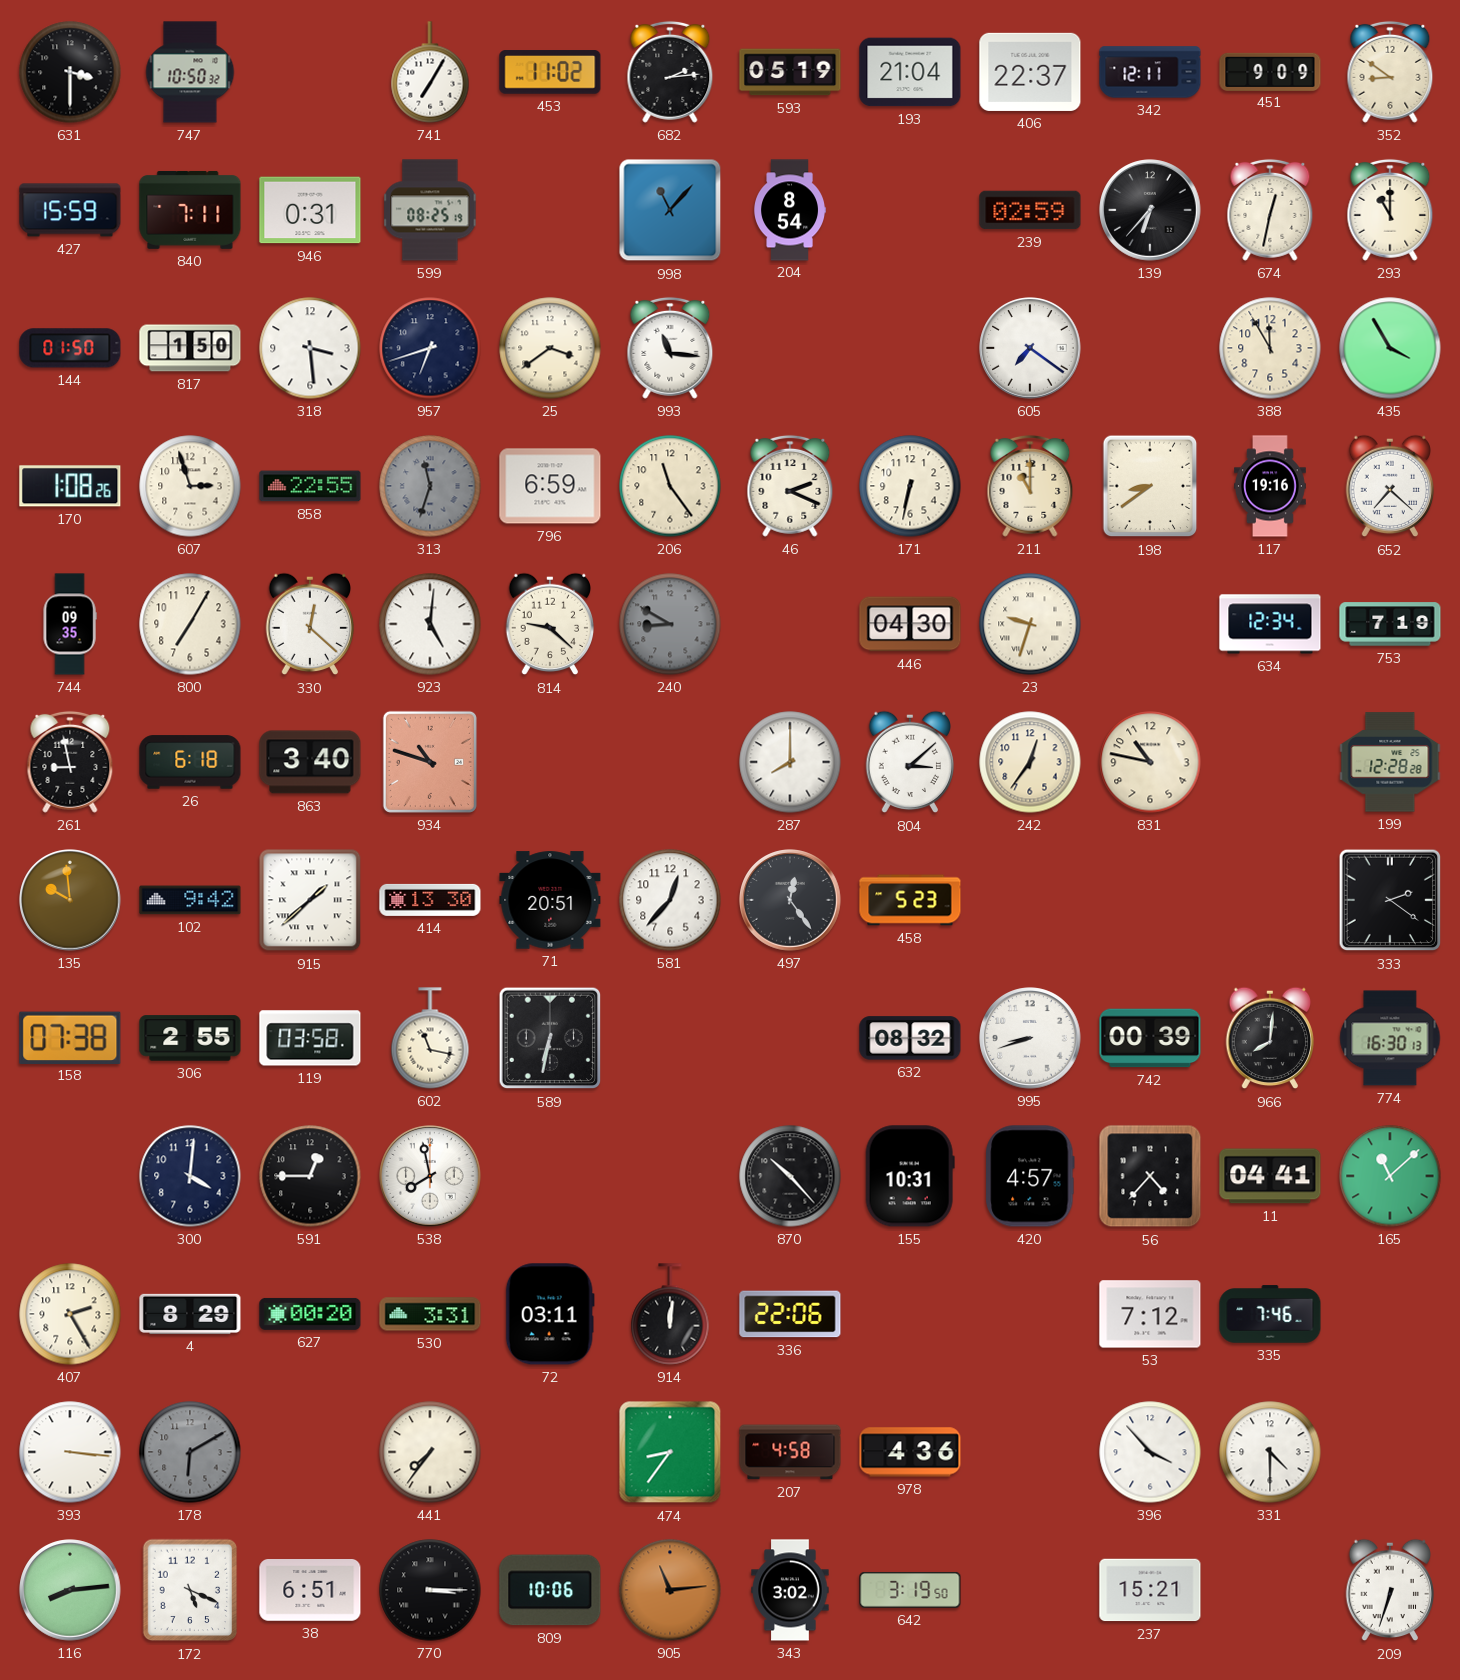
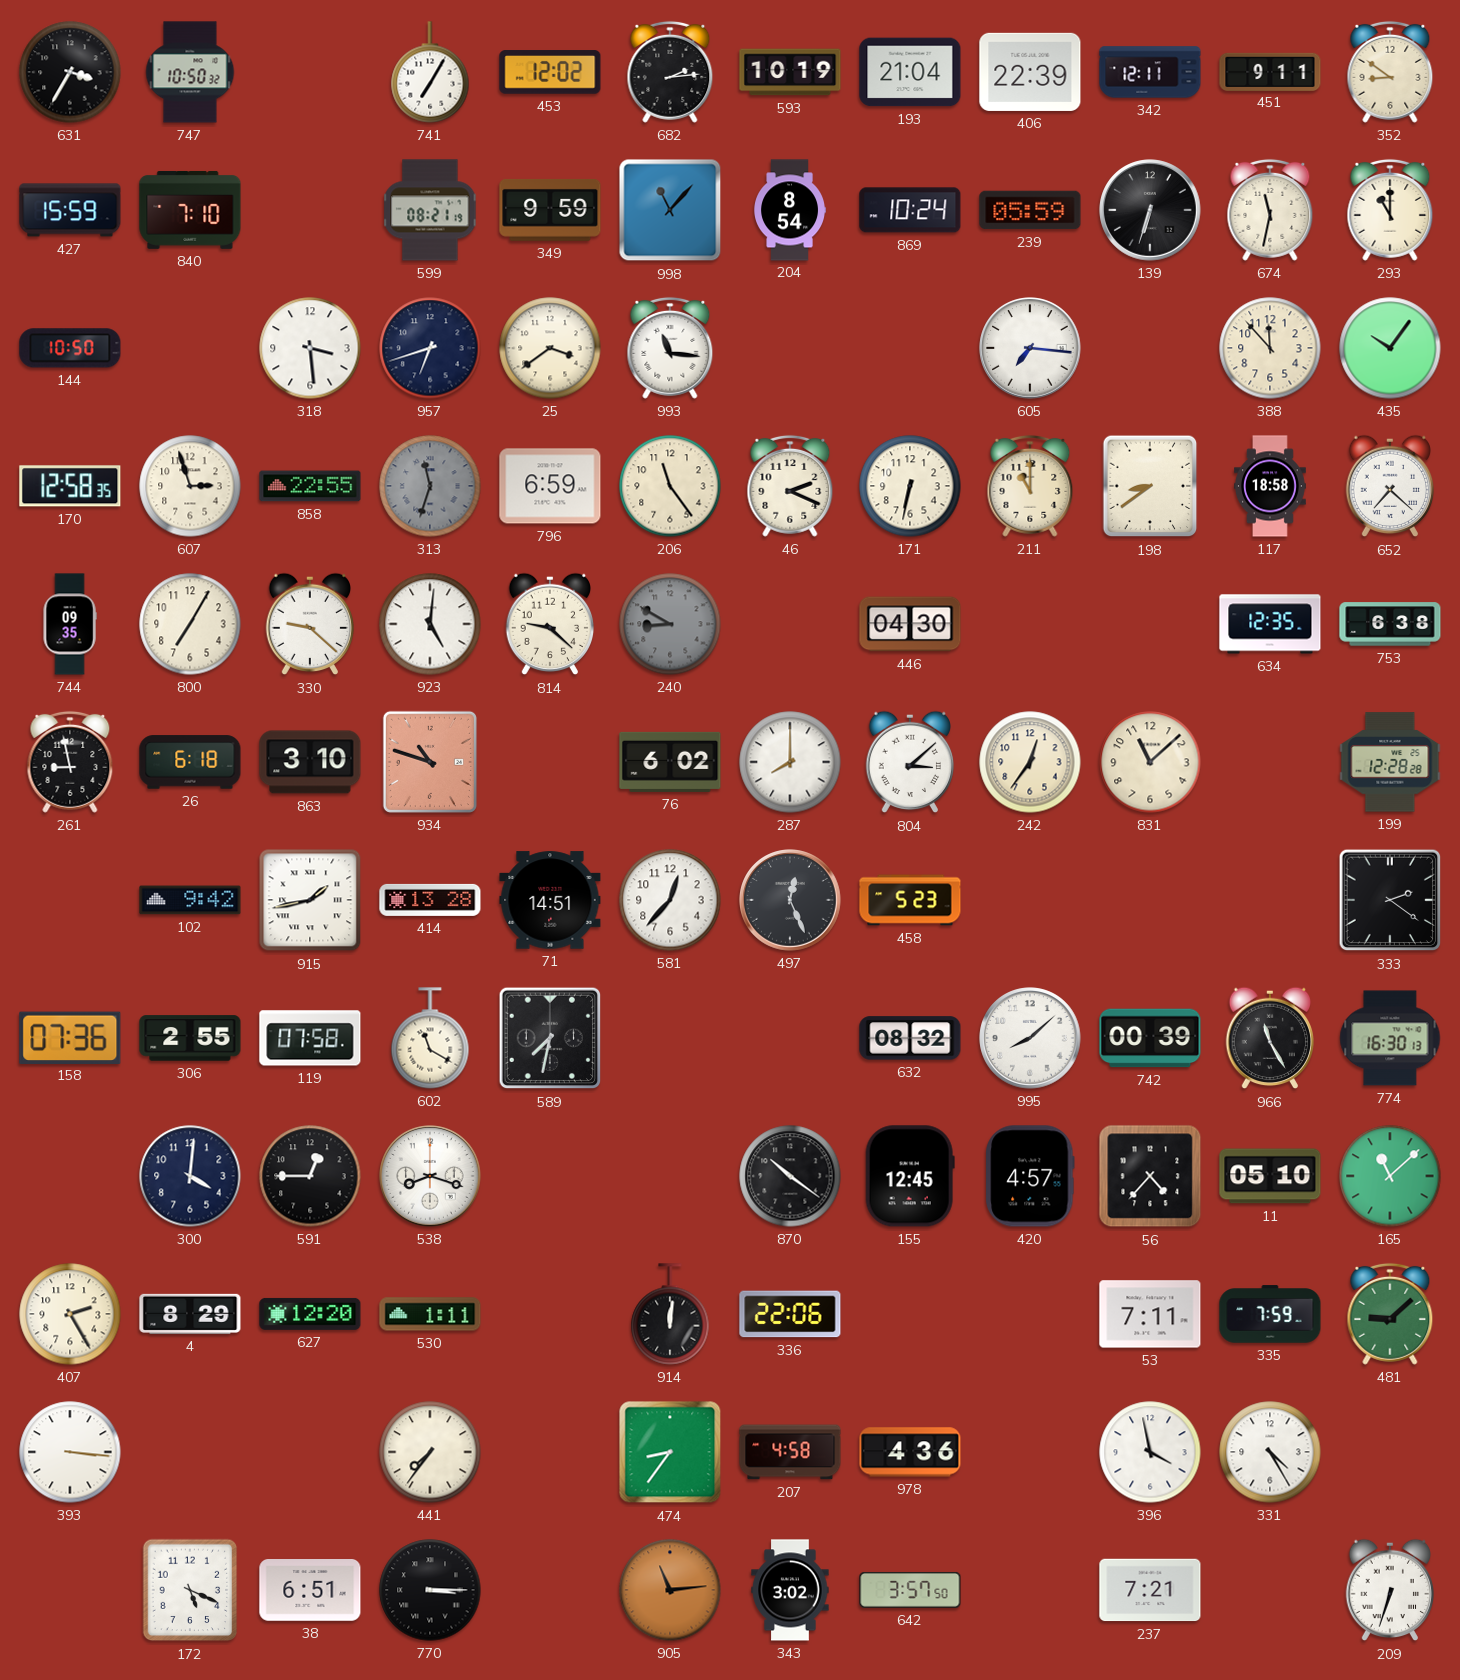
631: 3:30 -> 3:35 (70, 72)
453: 11:02 -> 12:02 (550, 72)
593: 05:19 -> 10:19 (790, 72)
406: 22:37 -> 22:39 (1030, 72)
451: 9:09 -> 9:11 (1270, 71)
840: 7:11 -> 7:10 (190, 210)
946: 0:31 -> none (310, 210)
599: 08:25 -> 08:21 (430, 210)
349: none -> 9:59 (550, 210)
869: none -> 10:24 (910, 210)
239: 02:59 -> 05:59 (1030, 210)
139: 6:37 -> 6:33 (1150, 210)
674: 12:32 -> 11:32 (1270, 210)
144: 01:50 -> 10:50 (70, 348)
817: 1:50 -> none (190, 348)
605: 7:21 -> 7:16 (1030, 348)
388: 11:55 -> 11:53 (1270, 348)
435: 3:55 -> 10:06 (1390, 348)
170: 1:08 -> 12:58 (70, 486)
117: 19:16 -> 18:58 (1271, 486)
330: 12:22 -> 9:22 (310, 624)
23: 9:33 -> none (1030, 624)
634: 12:34 -> 12:35 (1270, 624)
753: 7:19 -> 6:38 (1390, 624)
863: 3:40 -> 3:10 (310, 762)
76: none -> 6:02 (670, 762)
831: 10:47 -> 11:08 (1150, 762)
135: 9:59 -> none (70, 900)
915: 1:38 -> 1:43 (310, 900)
414: 13:30 -> 13:28 (430, 900)
71: 20:51 -> 14:51 (550, 900)
497: 12:24 -> 12:26 (790, 900)
158: 07:38 -> 07:36 (70, 1037)
119: 03:58 -> 07:58 (310, 1038)
602: 11:17 -> 11:20 (430, 1038)
589: 6:32 -> 7:32 (550, 1038)
995: 8:42 -> 8:08 (1030, 1038)
966: 8:01 -> 11:25 (1270, 1038)
538: 7:58 -> 8:18 (430, 1176)
870: 10:23 -> 10:21 (790, 1176)
155: 10:31 -> 12:45 (910, 1176)
11: 04:41 -> 05:10 (1270, 1176)
627: 00:20 -> 12:20 (310, 1314)
530: 3:31 -> 1:11 (430, 1314)
72: 03:11 -> none (550, 1314)
53: 7:12 -> 7:11 (1150, 1314)
335: 7:46 -> 7:59 (1270, 1314)
481: none -> 9:08 (1390, 1314)
178: 6:10 -> none (190, 1452)
396: 3:53 -> 3:58 (1150, 1452)
331: 4:30 -> 4:25 (1270, 1452)
116: 8:14 -> none (70, 1590)
809: 10:06 -> none (550, 1590)
642: 3:19 -> 3:57 (910, 1590)
237: 15:21 -> 7:21 (1150, 1590)
